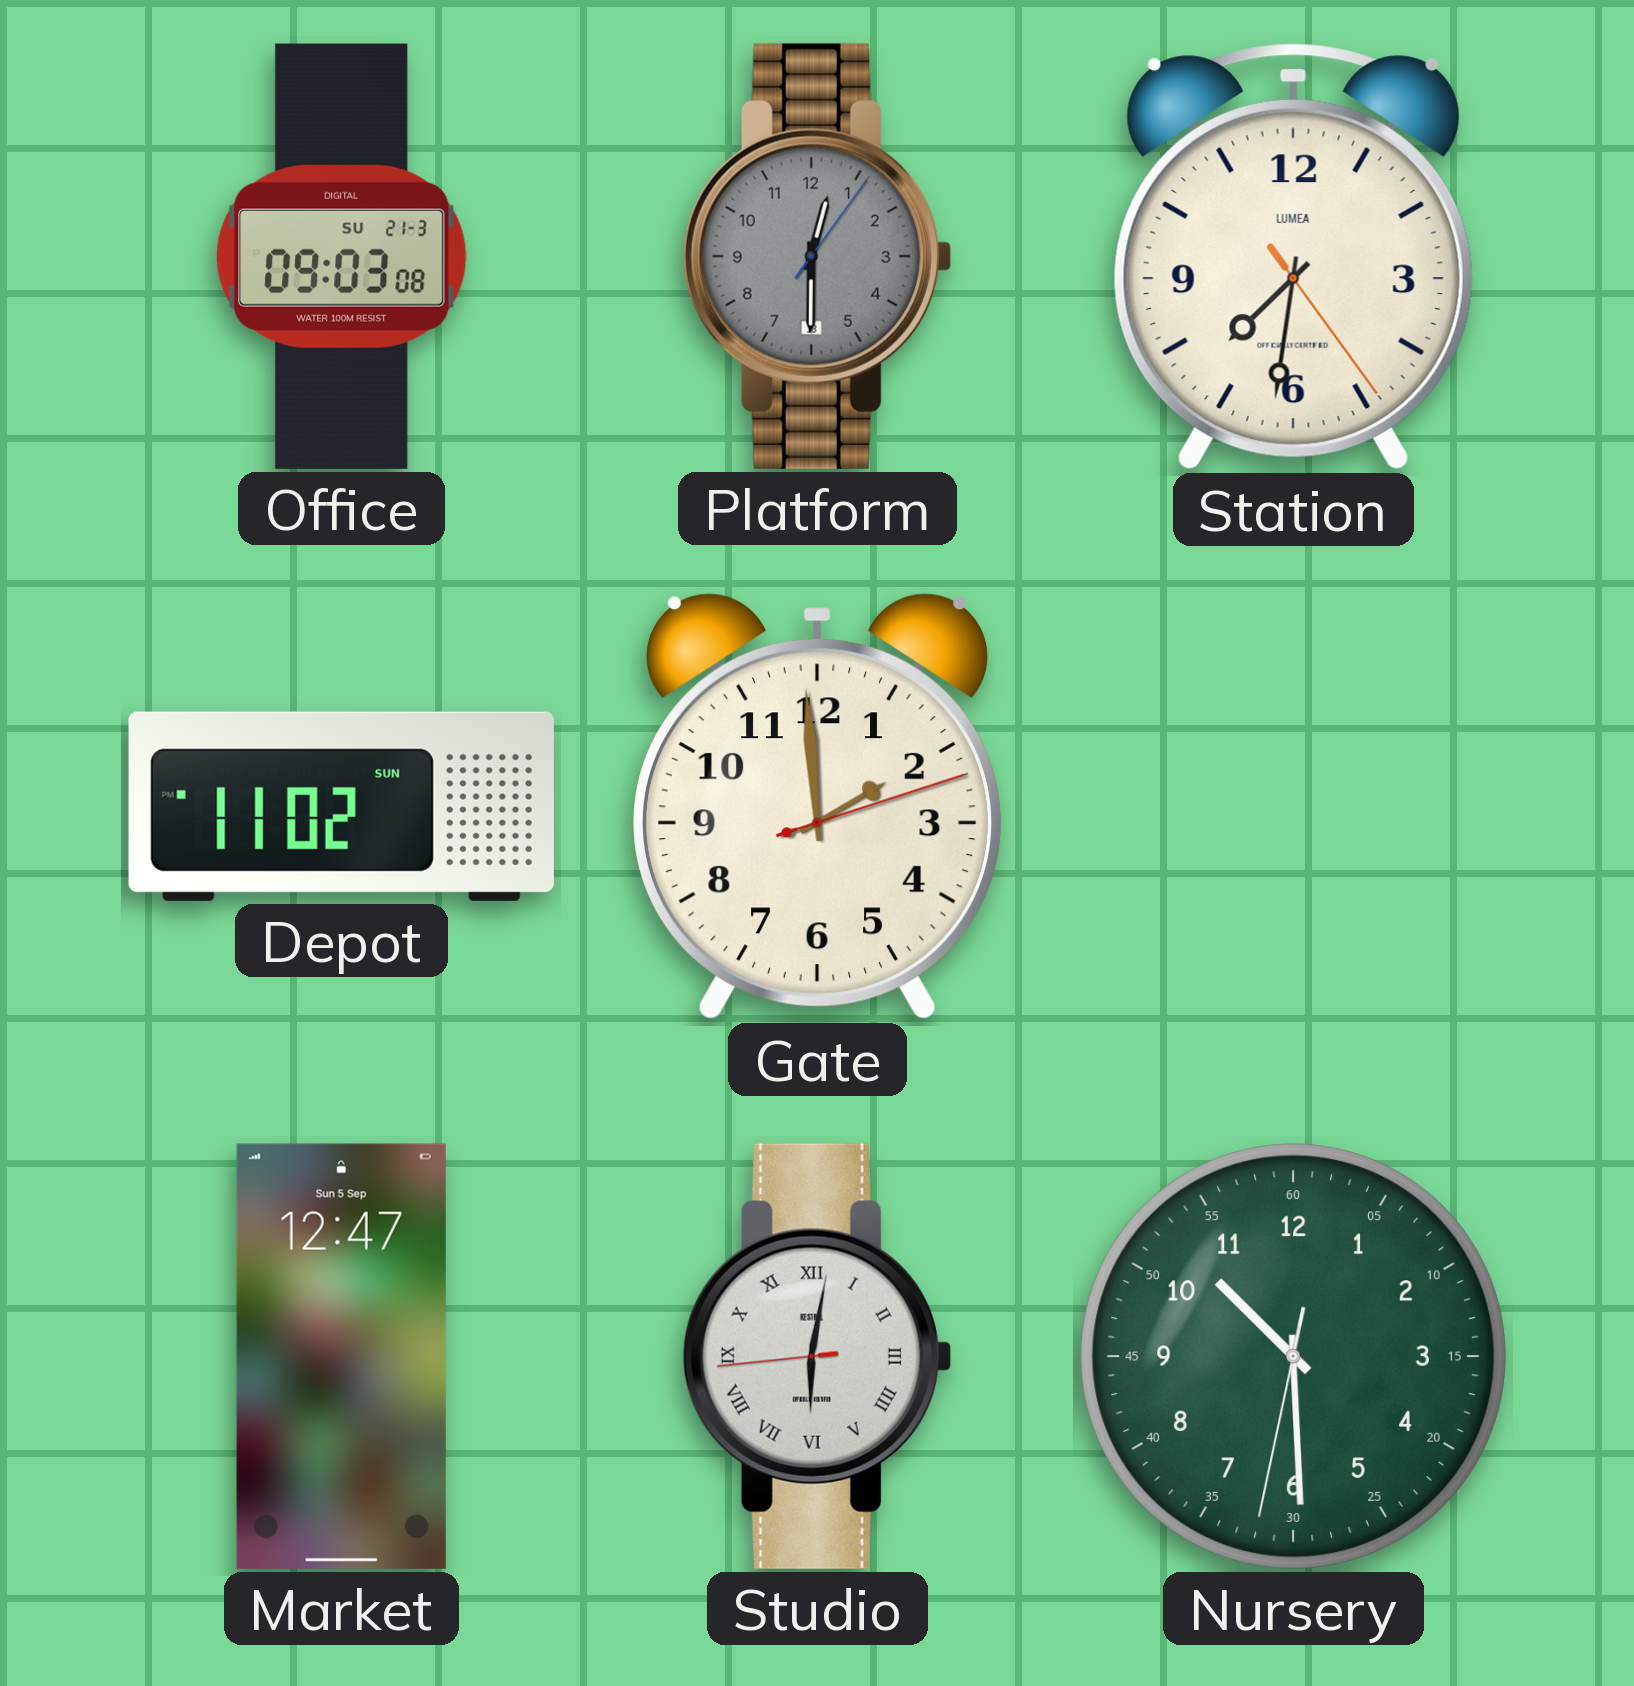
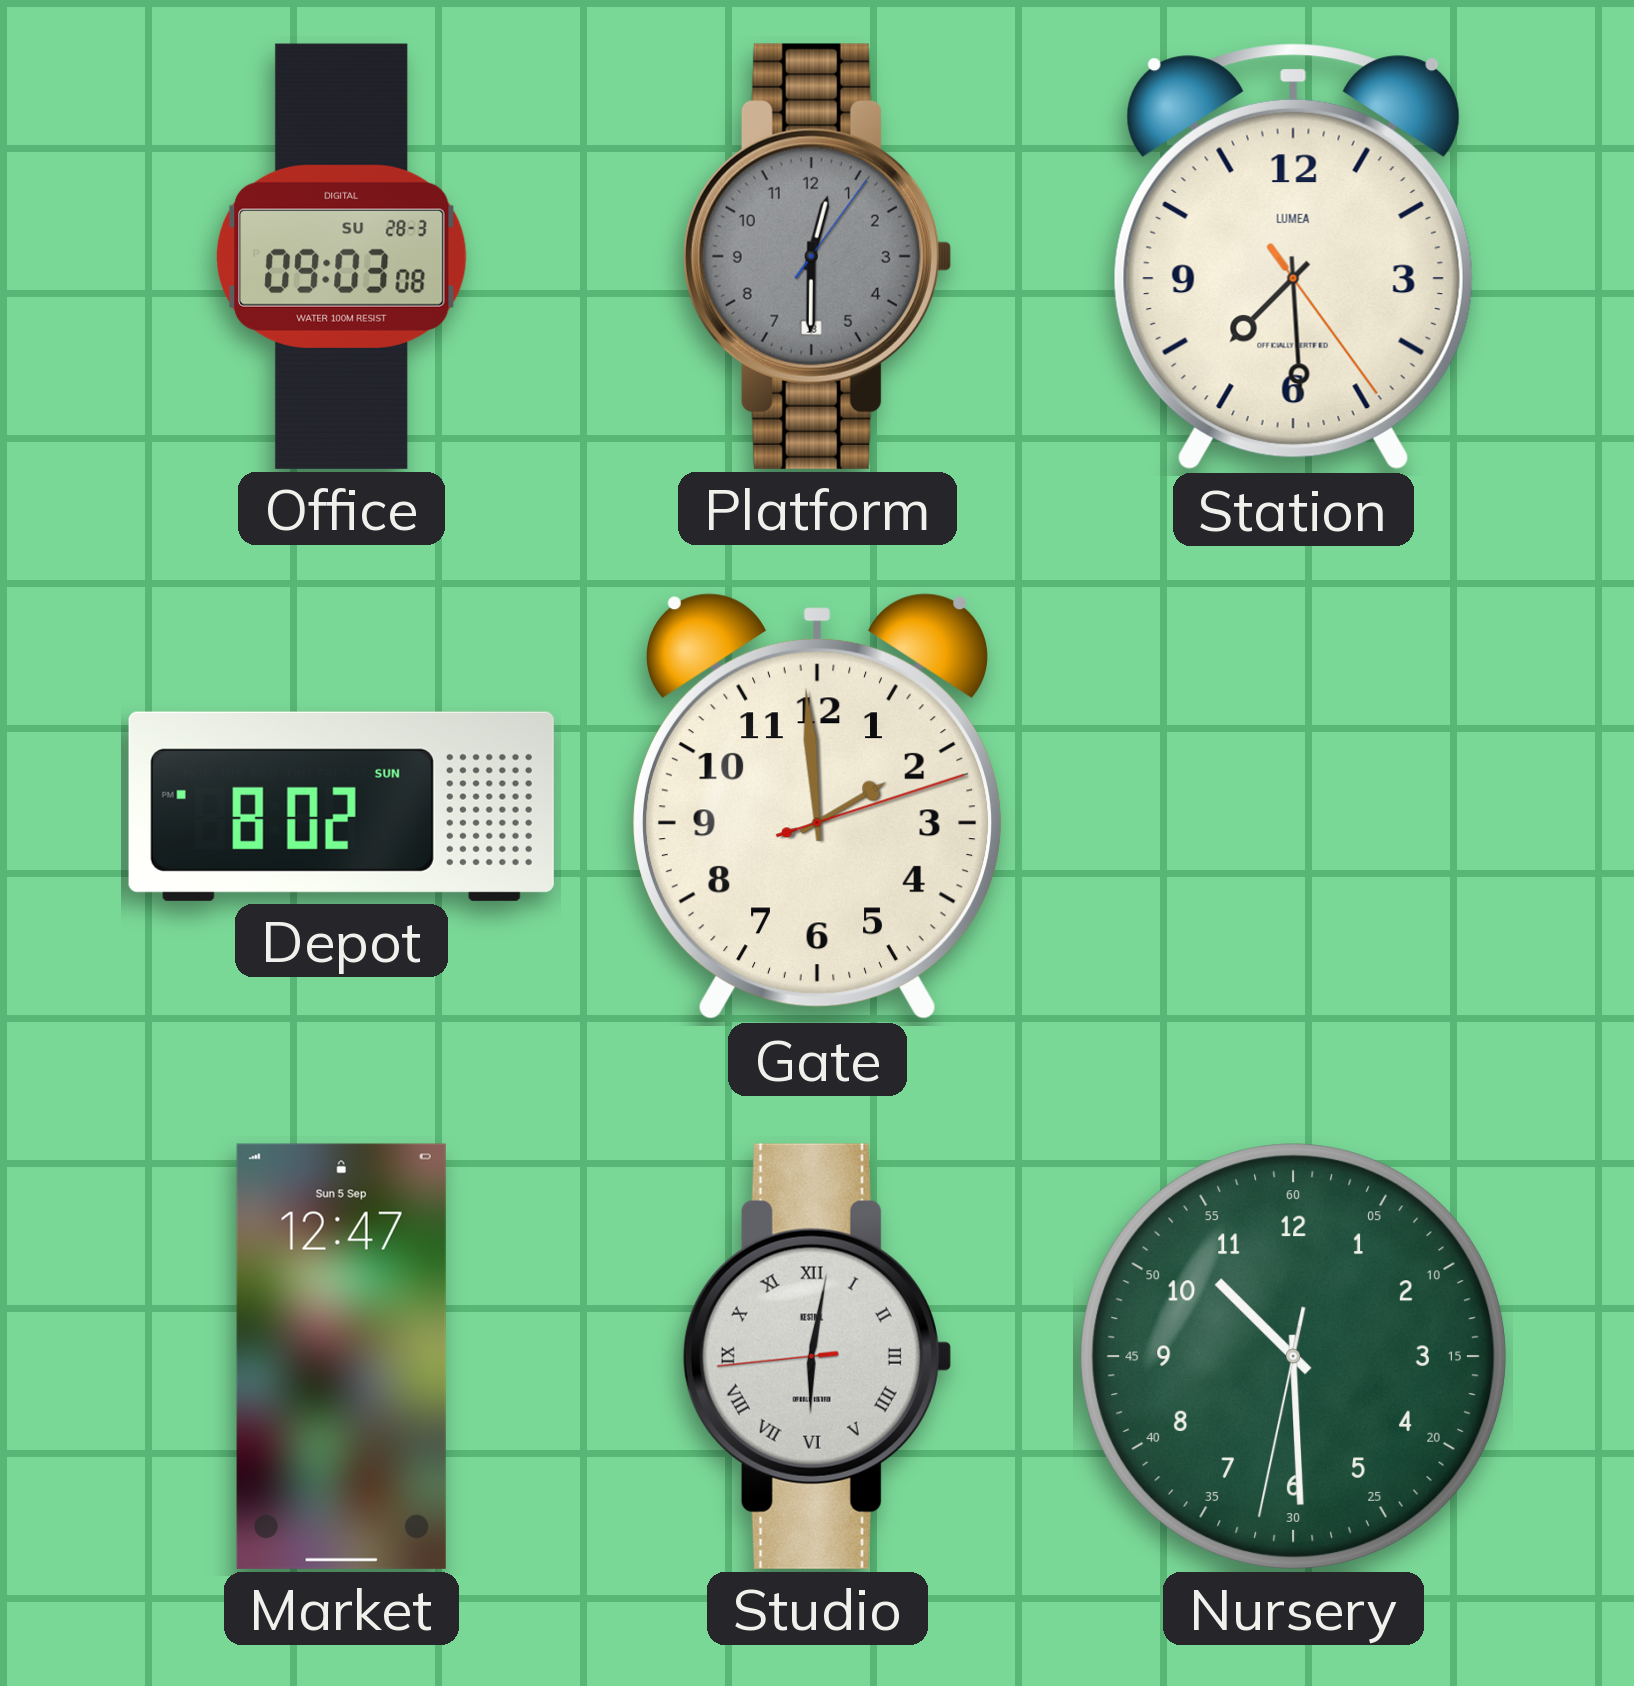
Office date: SU 21-3 -> SU 28-3 (341, 256)
Station: 7:31 -> 7:29 (1293, 257)
Depot: 11:02 -> 8:02 (341, 806)
